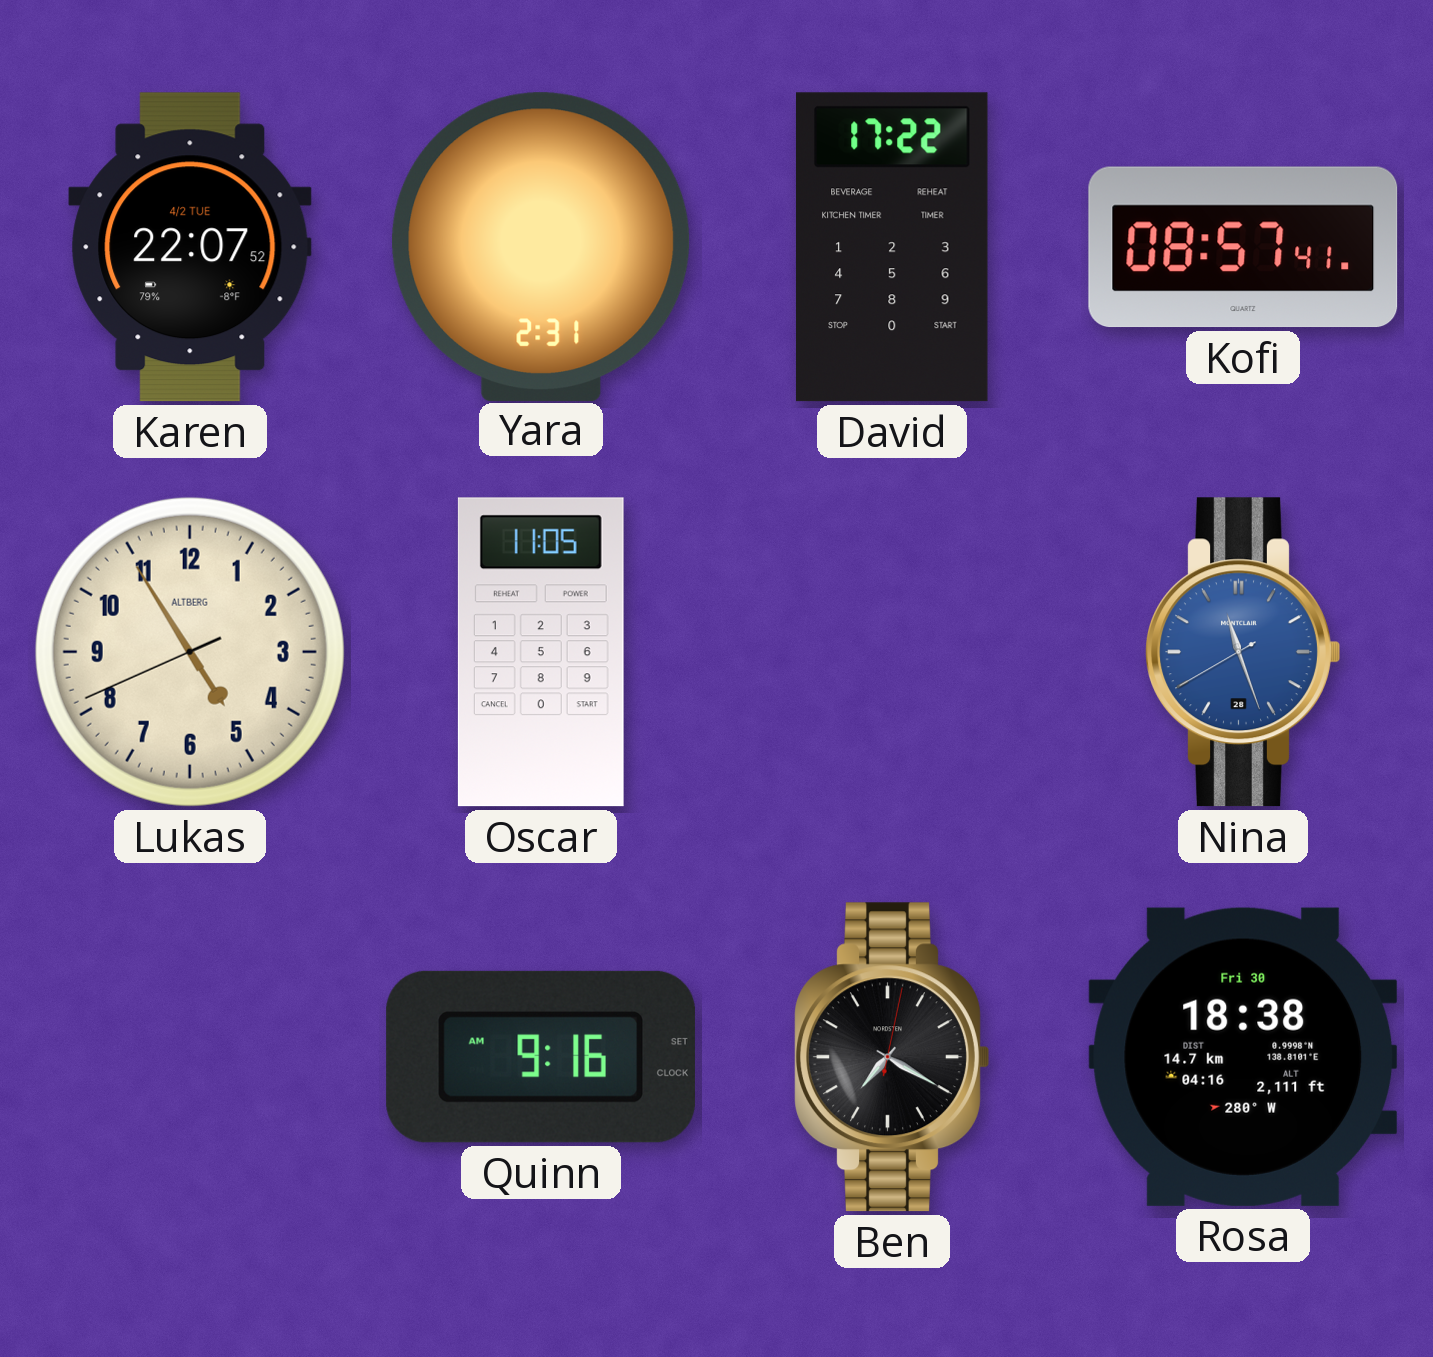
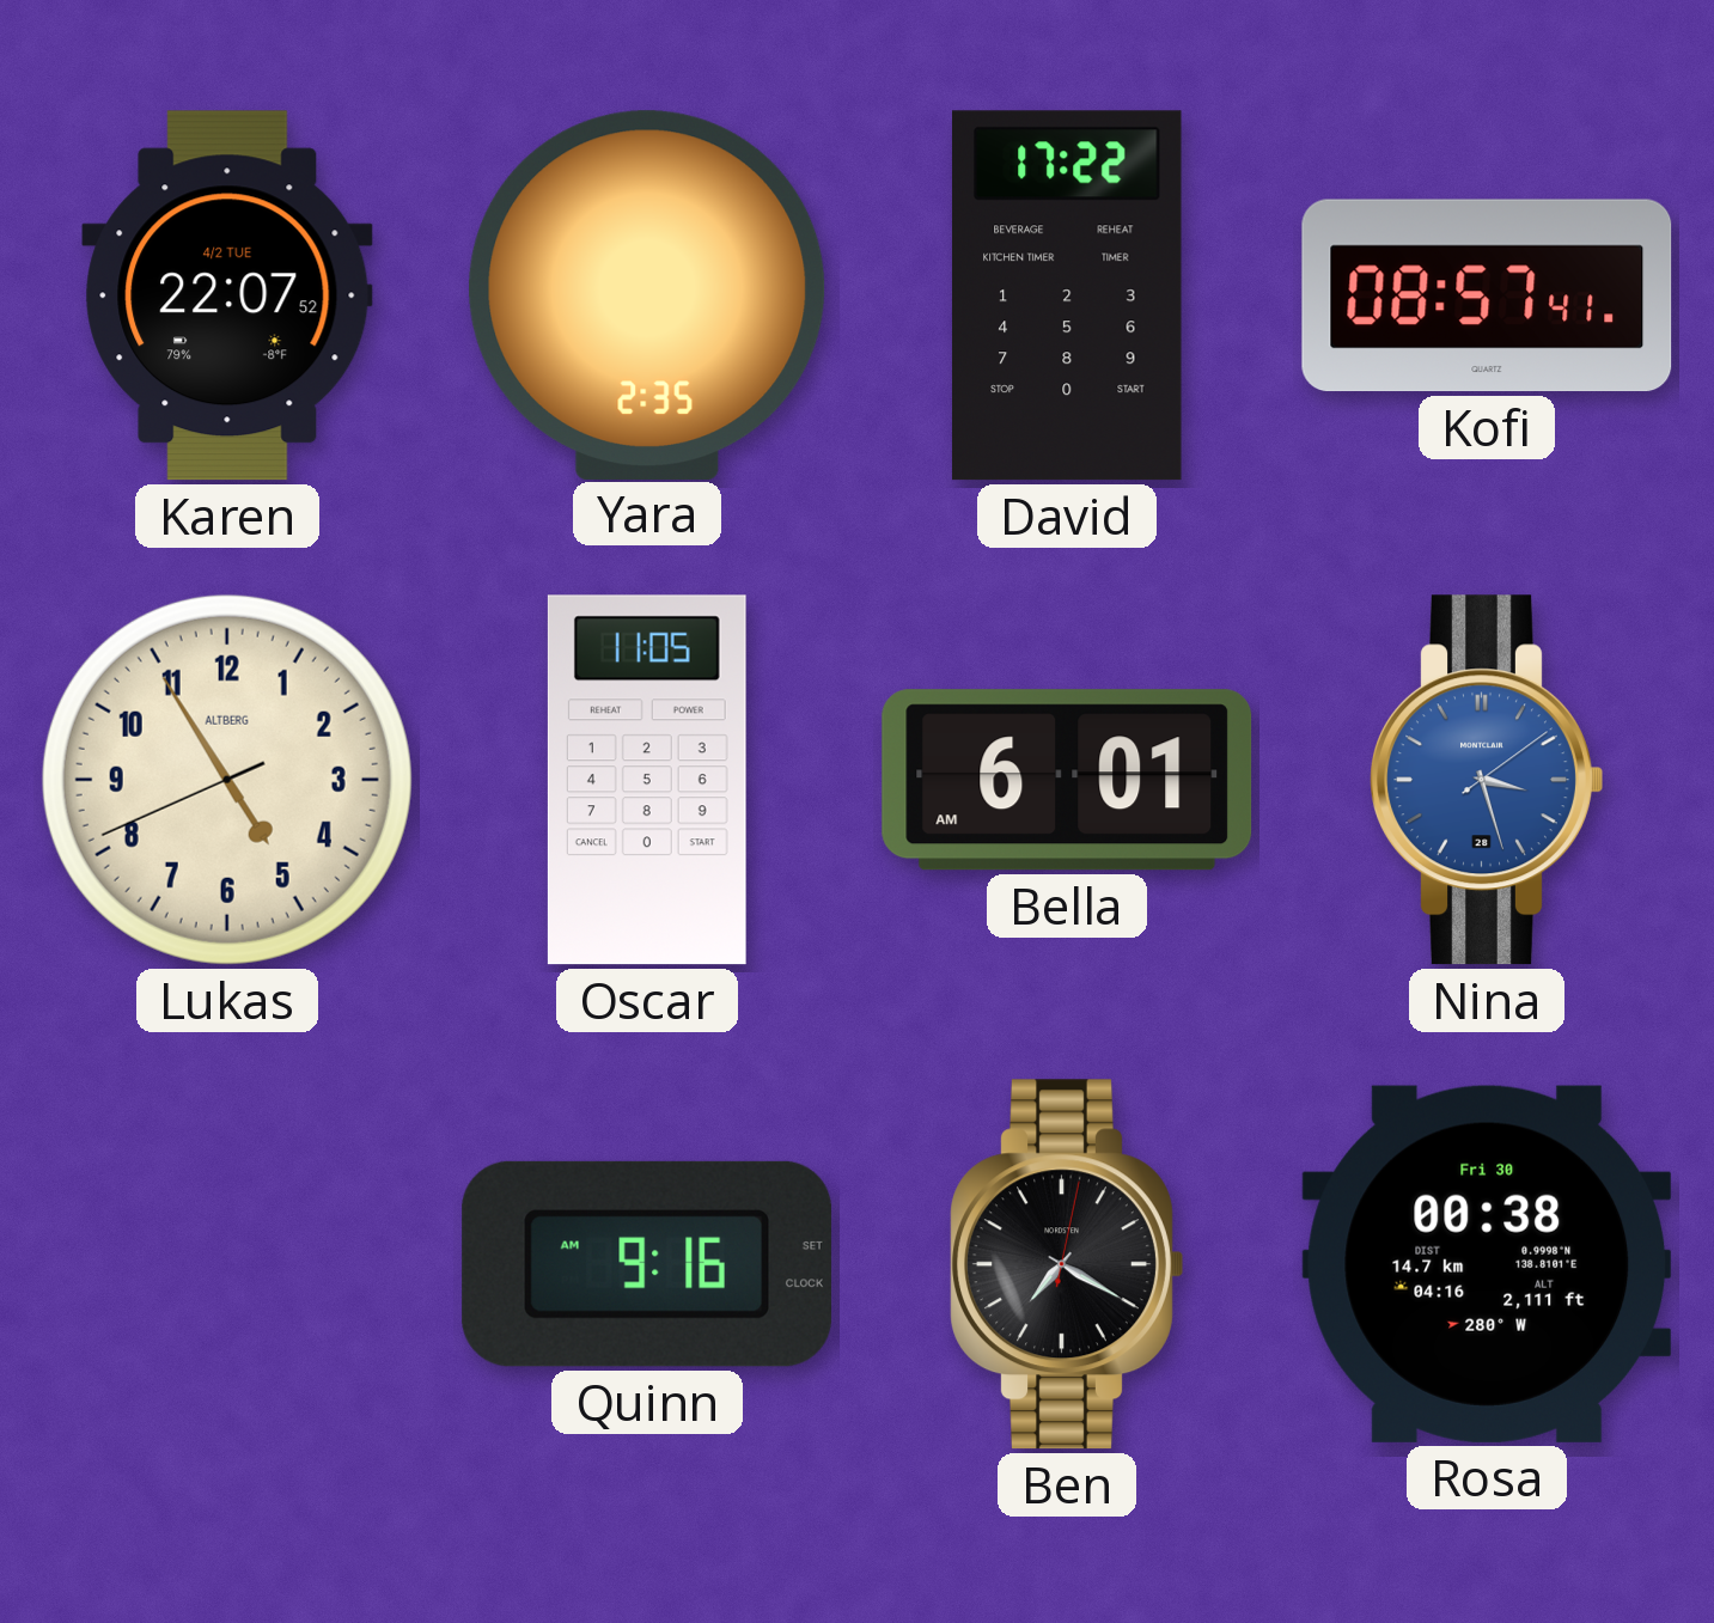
Yara: 2:31 -> 2:35 (647, 294)
Bella: none -> 6:01 (1067, 780)
Nina: 11:26 -> 3:27 (1487, 780)
Rosa: 18:38 -> 00:38 (1487, 1264)
